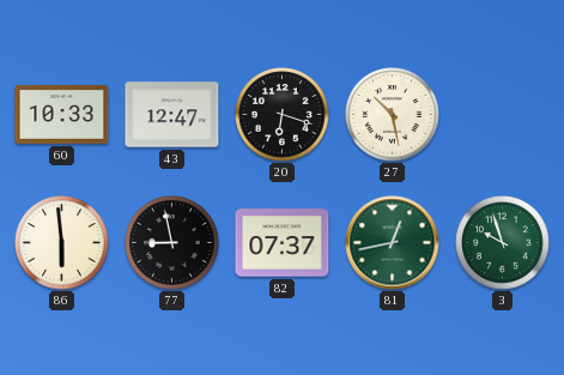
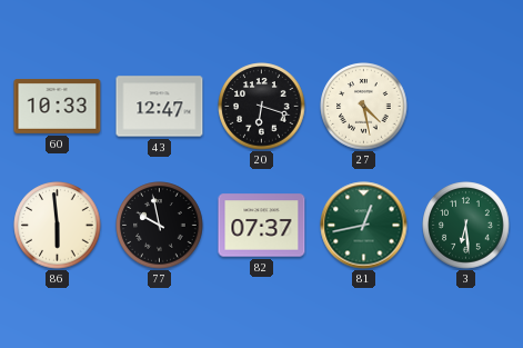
27: 10:28 -> 4:28 (364, 107)
77: 8:58 -> 9:58 (160, 226)
3: 9:57 -> 6:29 (466, 226)
